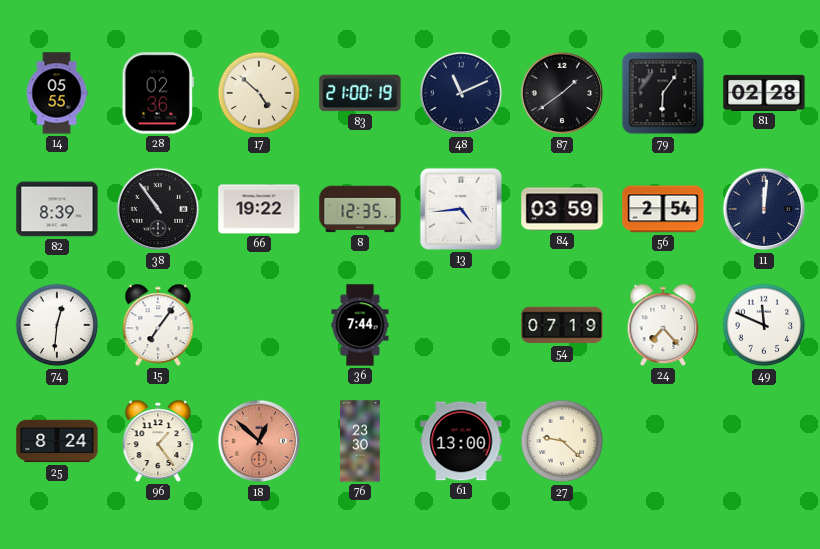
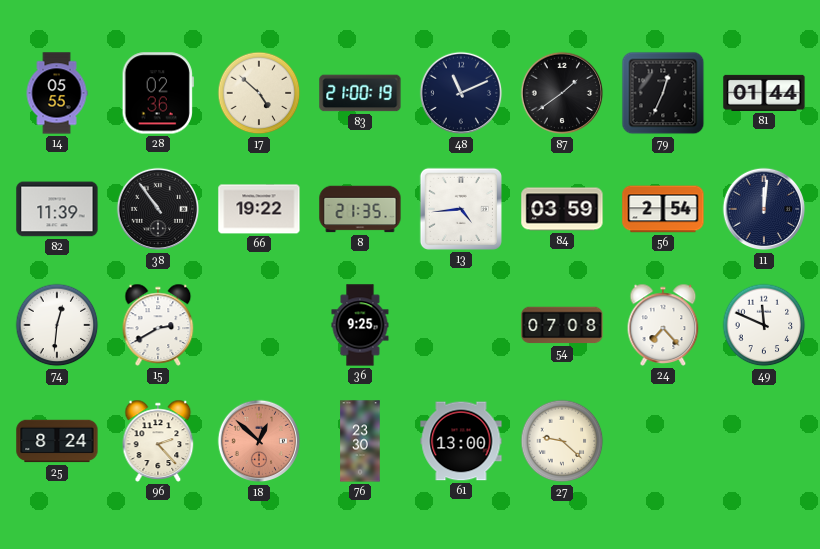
79: 6:06 -> 12:34 (663, 93)
81: 02:28 -> 01:44 (764, 93)
82: 8:39 -> 11:39 (57, 209)
8: 12:35 -> 21:35 (360, 209)
15: 7:06 -> 2:40 (158, 325)
36: 7:44 -> 9:25 (360, 325)
54: 07:19 -> 07:08 (562, 325)
96: 1:24 -> 2:23 (158, 441)
